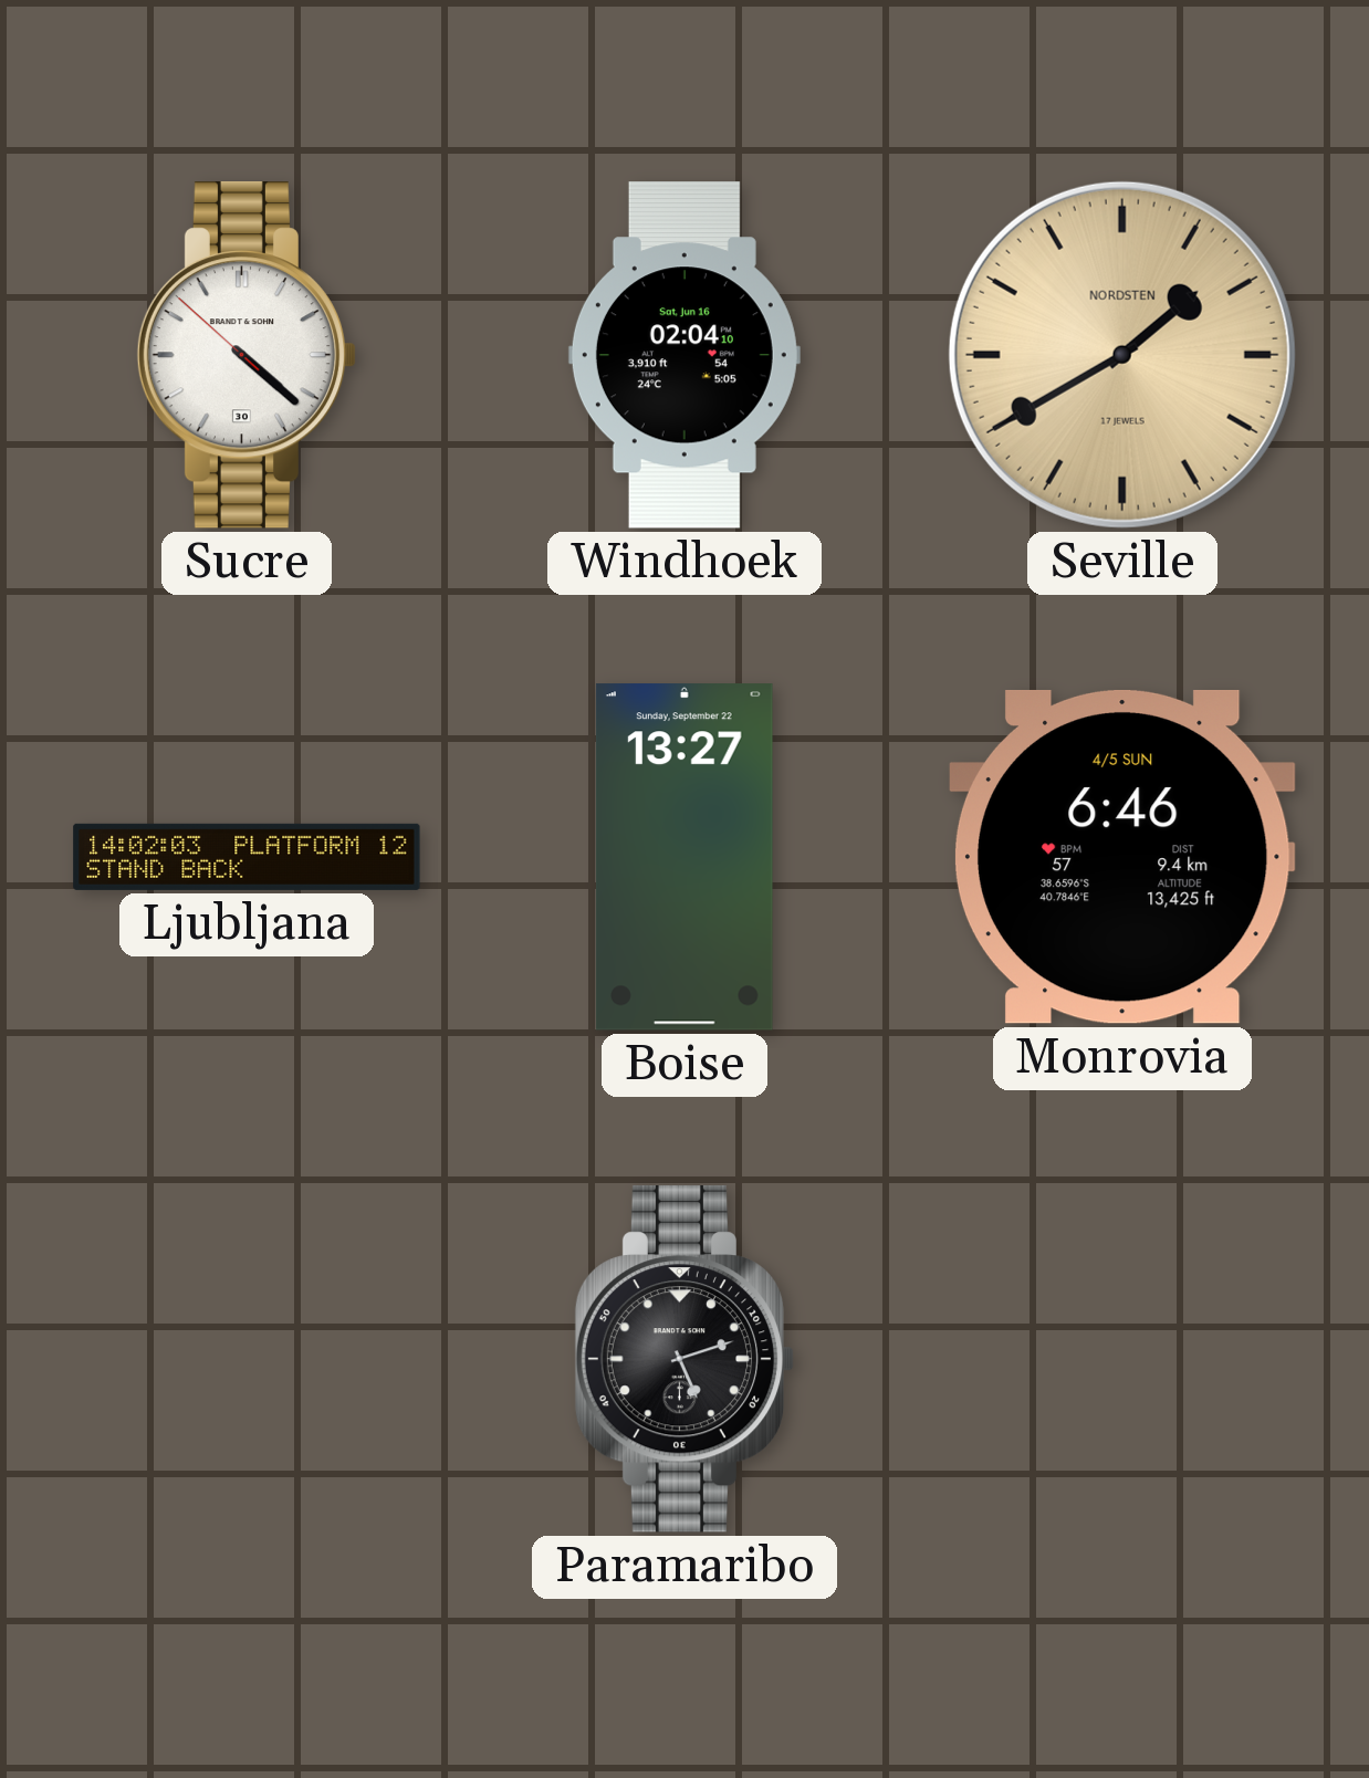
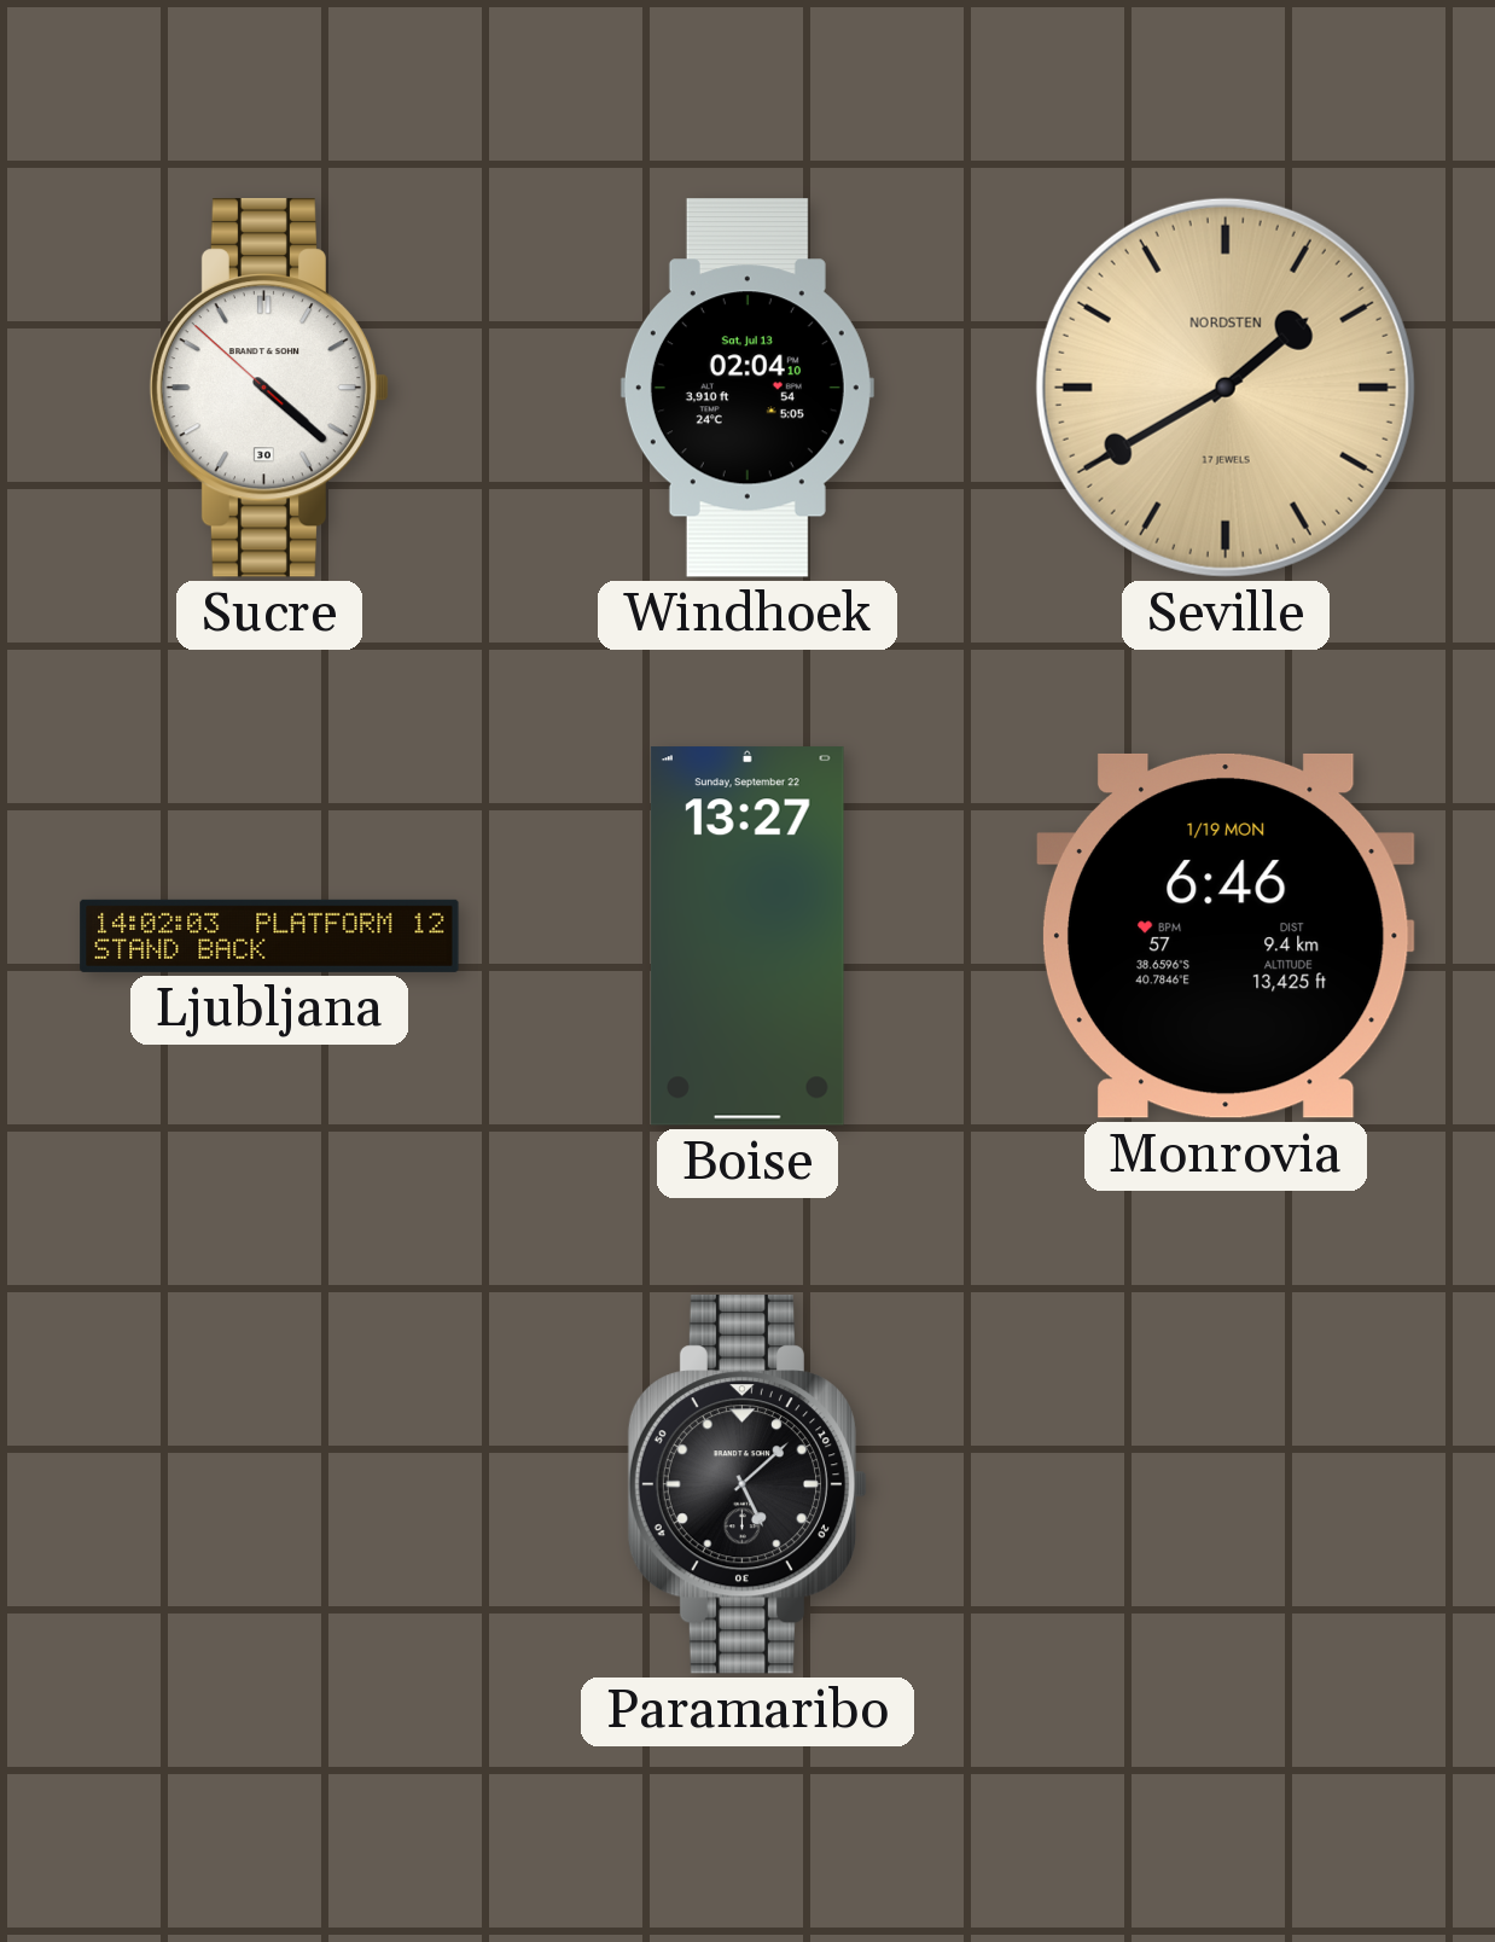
Windhoek date: Sat, Jun 16 -> Sat, Jul 13 (747, 388)
Monrovia date: 4/5 SUN -> 1/19 MON (1226, 936)
Paramaribo: 5:12 -> 5:08 (747, 1485)
